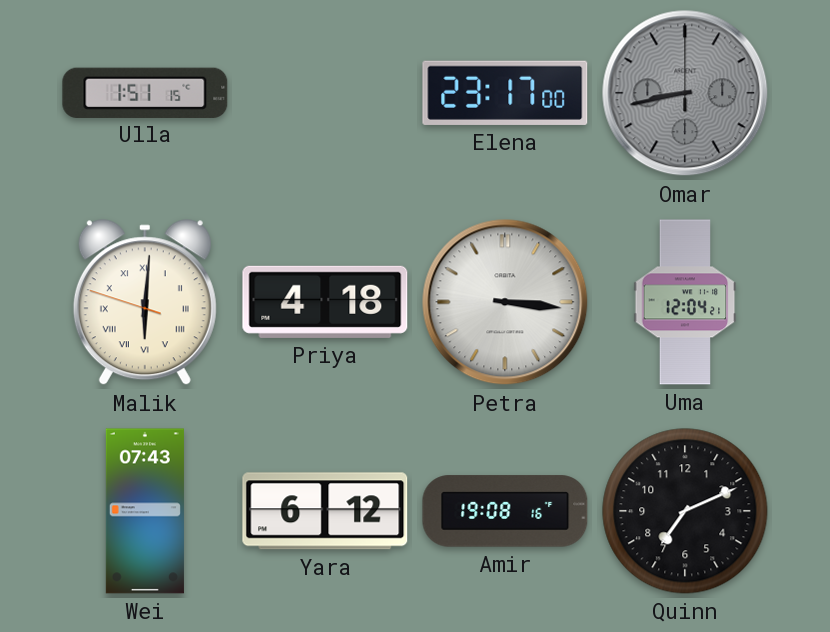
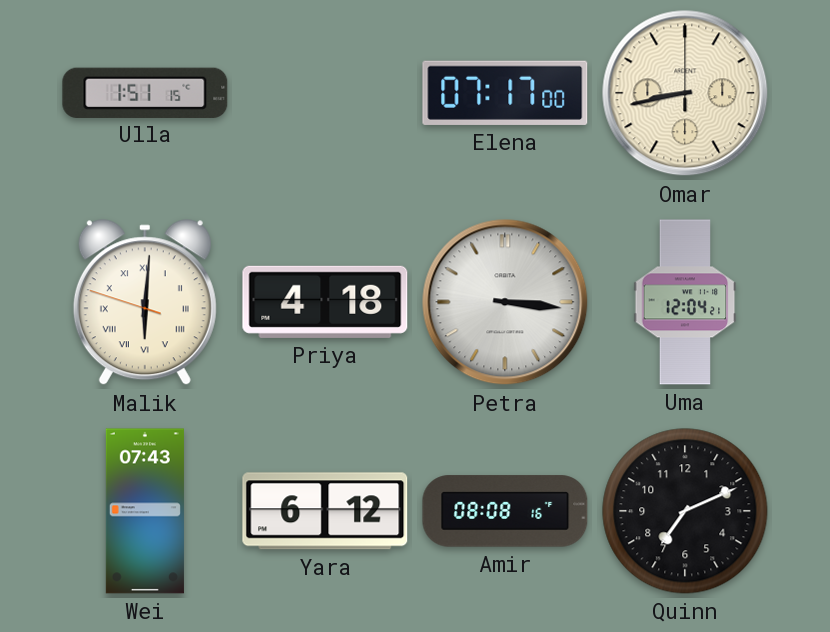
Elena: 23:17 -> 07:17 (505, 93)
Omar dial: grey -> cream (685, 93)
Amir: 19:08 -> 08:08 (505, 511)
